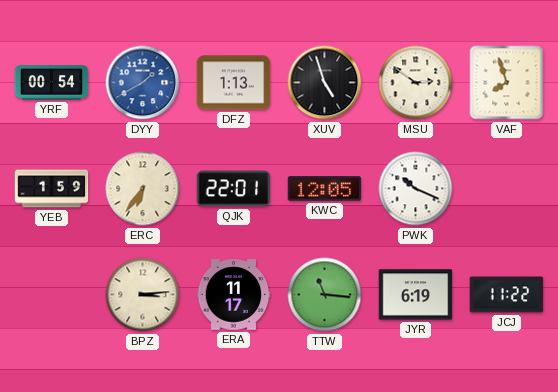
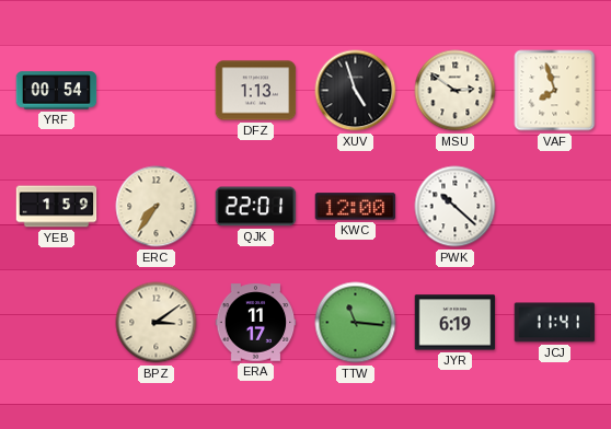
DYY: 1:40 -> none (143, 83)
ERC: 6:36 -> 7:36 (157, 207)
KWC: 12:05 -> 12:00 (356, 207)
PWK: 10:19 -> 10:22 (456, 207)
BPZ: 3:14 -> 3:09 (157, 323)
JCJ: 11:22 -> 11:41 (555, 323)
